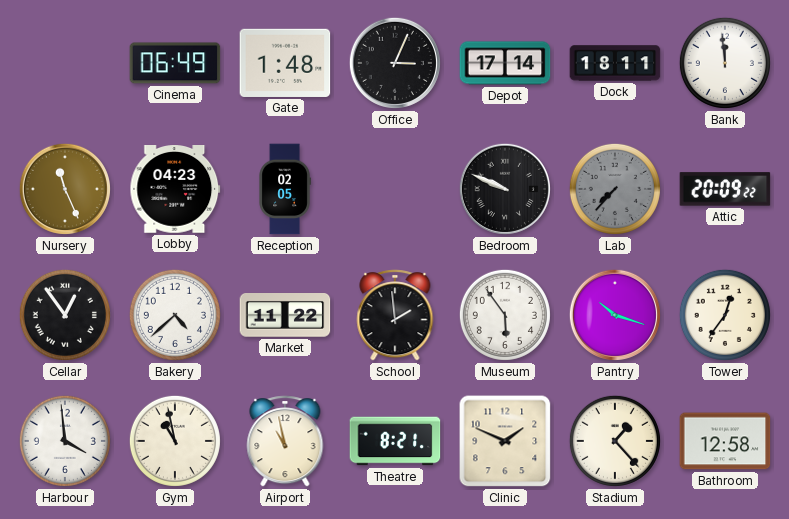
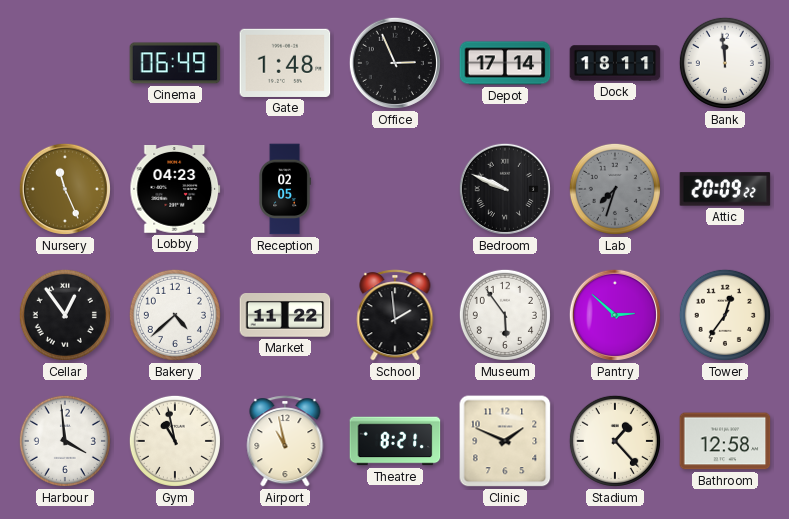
Office: 3:04 -> 2:56 (395, 63)
Lab: 7:37 -> 7:33 (615, 189)
Pantry: 10:18 -> 2:52 (615, 315)
